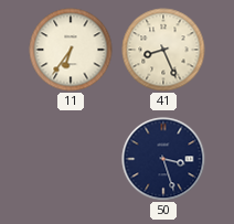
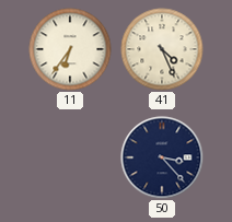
41: 8:26 -> 4:26 (162, 49)
50: 3:27 -> 3:23 (162, 157)
